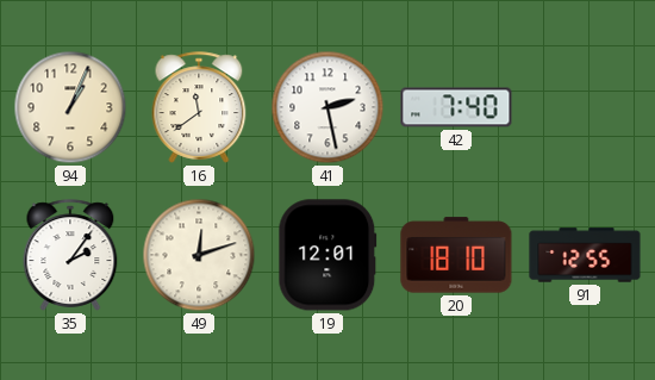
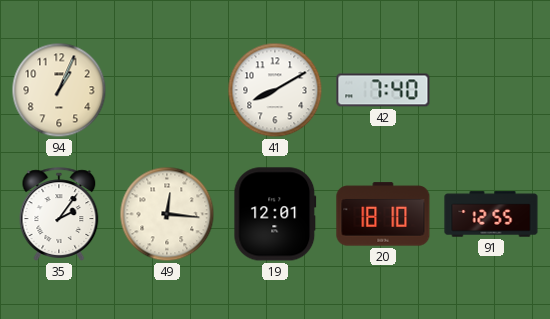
16: 11:39 -> none (199, 107)
41: 2:28 -> 8:10 (275, 90)
49: 12:12 -> 12:16 (167, 214)
